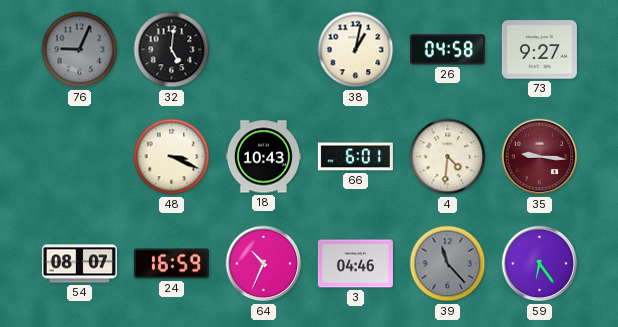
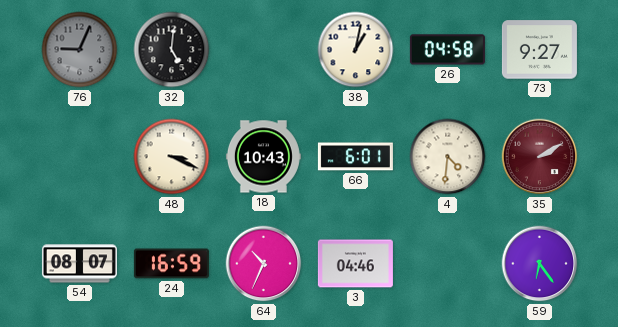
35: 9:16 -> 2:10 (540, 157)
39: 11:23 -> none (448, 264)
